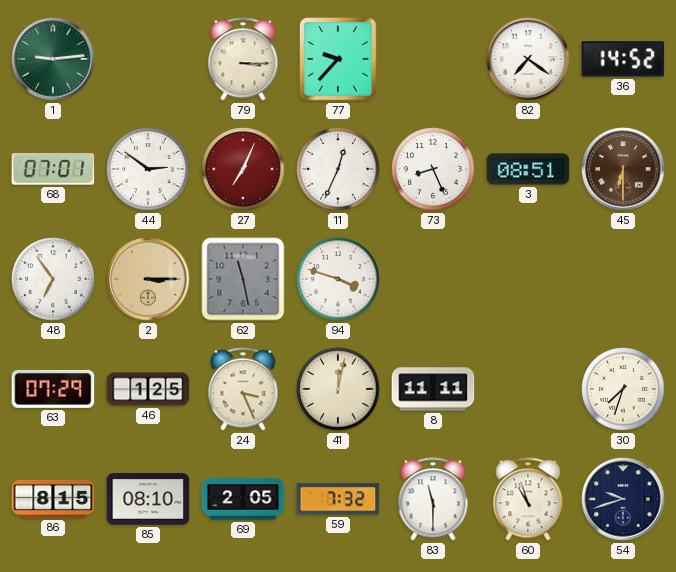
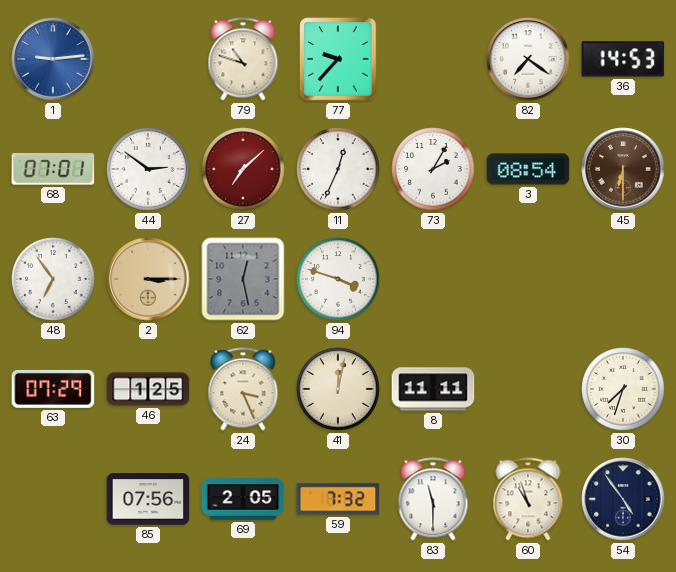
1 dial: green -> blue (53, 59)
79: 3:15 -> 10:48 (243, 59)
36: 14:52 -> 14:53 (623, 59)
27: 7:04 -> 7:08 (243, 169)
73: 8:26 -> 2:05 (433, 169)
3: 08:51 -> 08:54 (528, 169)
62: 11:28 -> 12:28 (243, 279)
86: 8:15 -> none (53, 499)
85: 08:10 -> 07:56 (148, 499)
54: 9:42 -> 4:54 (623, 499)
